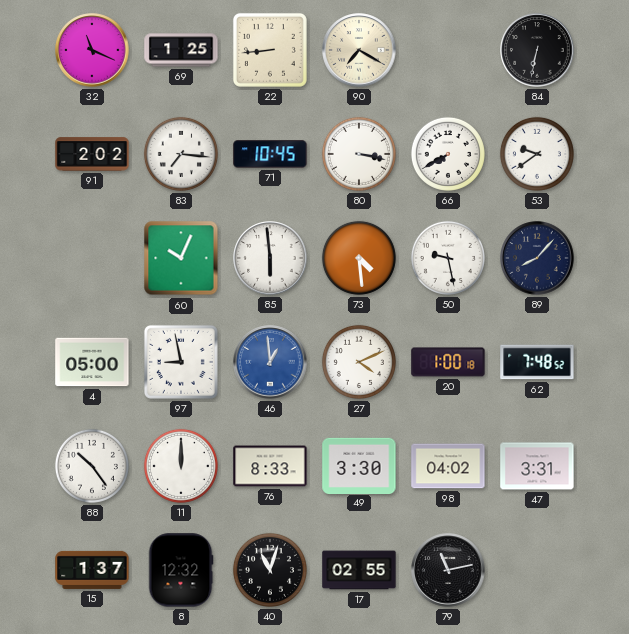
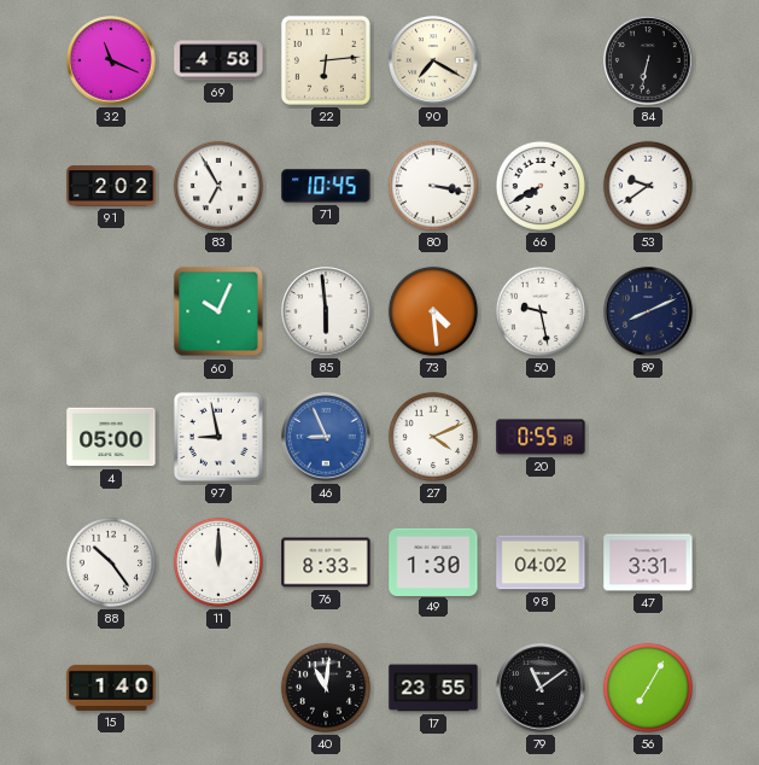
69: 1:25 -> 4:58 (218, 60)
22: 8:44 -> 6:14 (326, 60)
83: 7:16 -> 6:55 (218, 186)
89: 8:07 -> 8:11 (648, 311)
46: 12:59 -> 8:56 (326, 437)
20: 1:00 -> 0:55 (541, 437)
62: 7:48 -> none (537, 362)
49: 3:30 -> 1:30 (433, 561)
15: 1:37 -> 1:40 (111, 688)
8: 12:32 -> none (181, 570)
40: 11:03 -> 11:01 (326, 688)
17: 02:55 -> 23:55 (433, 688)
79: 11:13 -> 11:09 (541, 688)
56: none -> 7:05 (648, 688)
